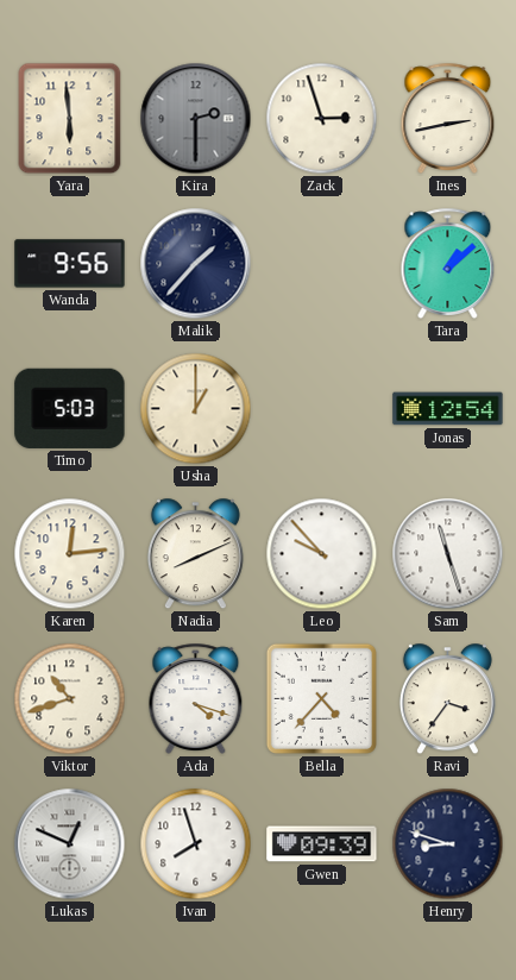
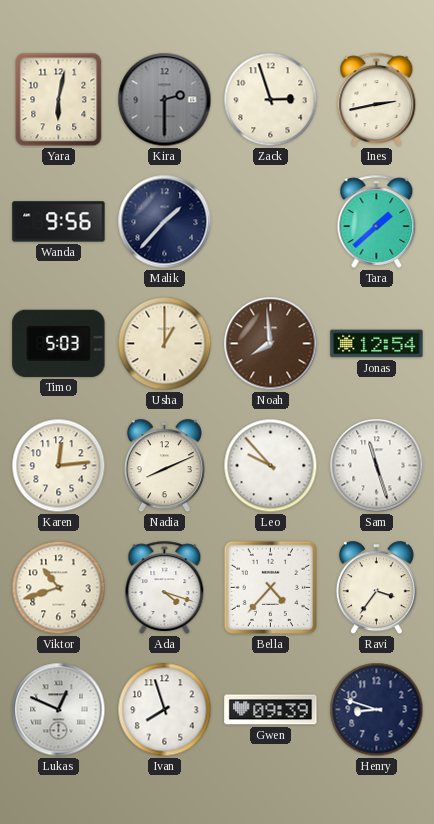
Yara: 5:59 -> 6:02 (59, 100)
Tara: 1:08 -> 1:38 (377, 221)
Noah: none -> 7:59 (271, 344)
